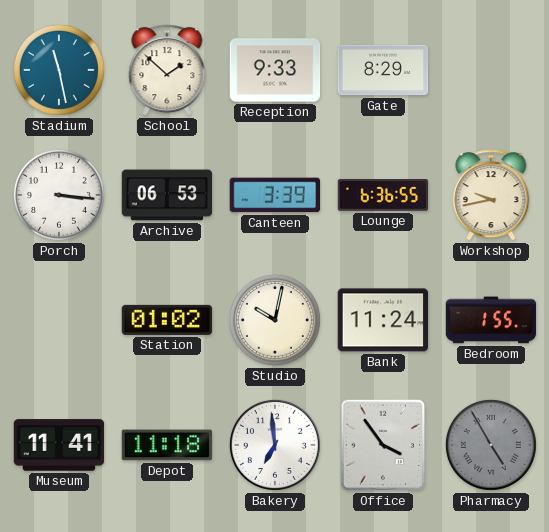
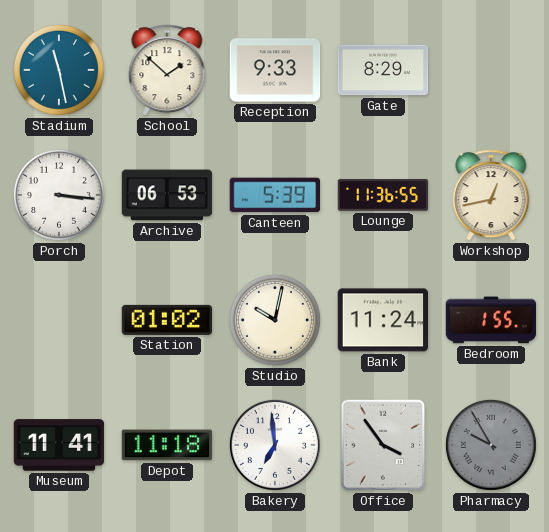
Canteen: 3:39 -> 5:39 (275, 195)
Lounge: 6:36 -> 11:36 (383, 195)
Workshop: 9:43 -> 12:43 (491, 195)
Pharmacy: 4:55 -> 9:55 (491, 445)
